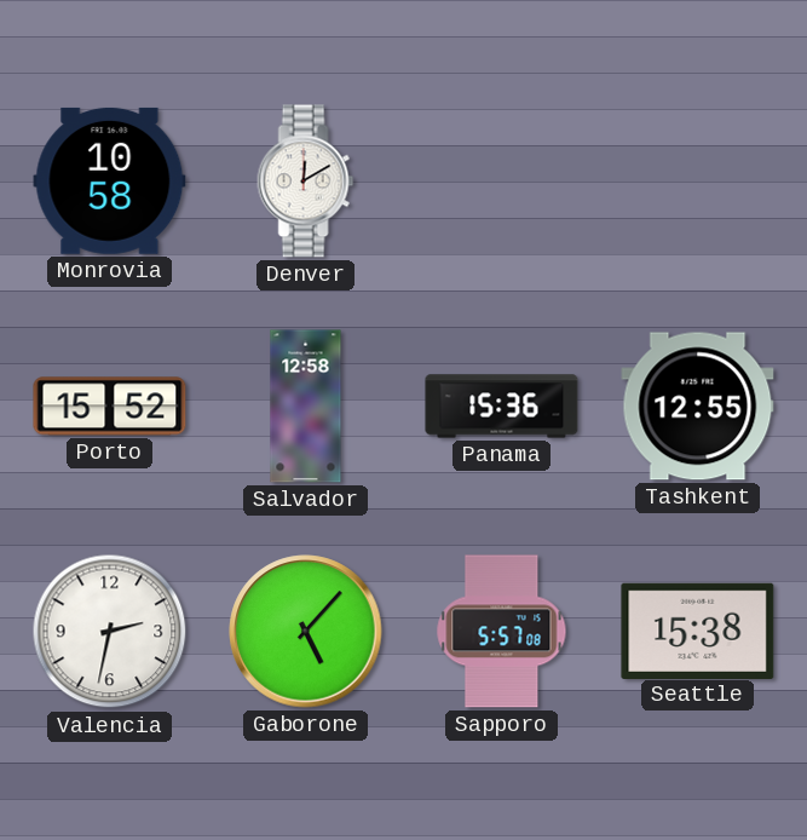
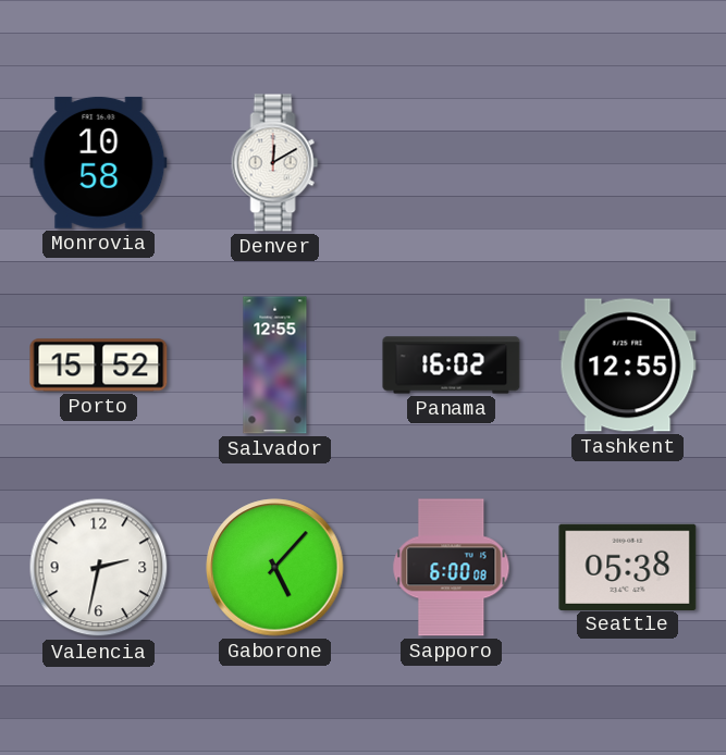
Salvador: 12:58 -> 12:55 (275, 366)
Panama: 15:36 -> 16:02 (452, 366)
Sapporo: 5:57 -> 6:00 (452, 568)
Seattle: 15:38 -> 05:38 (628, 567)
